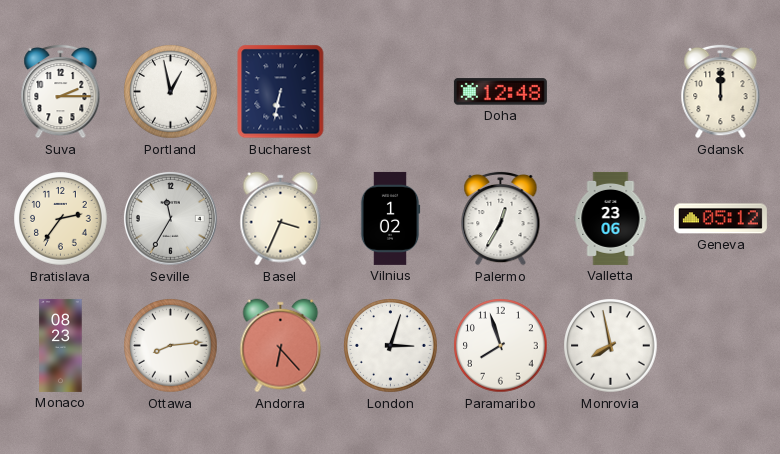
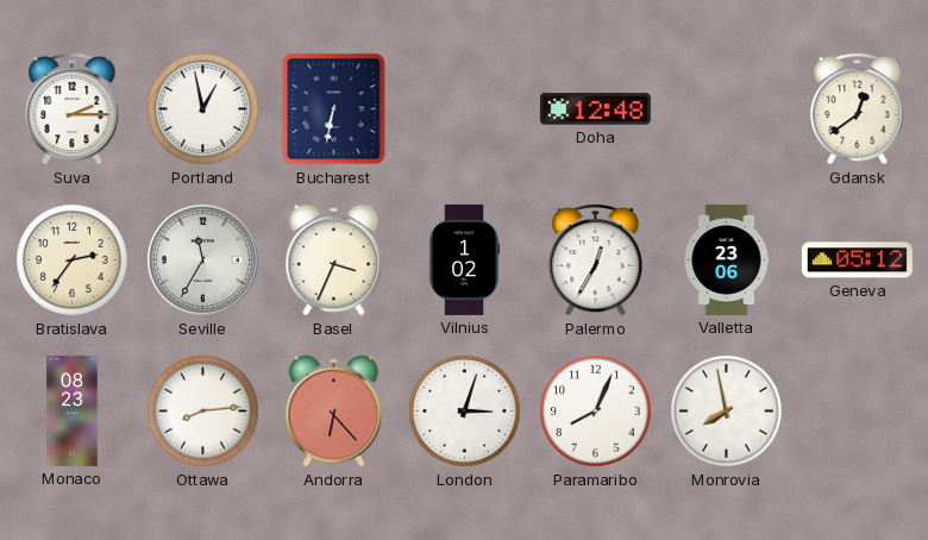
Gdansk: 12:00 -> 12:39 (858, 108)
Paramaribo: 7:57 -> 8:04 (596, 412)
